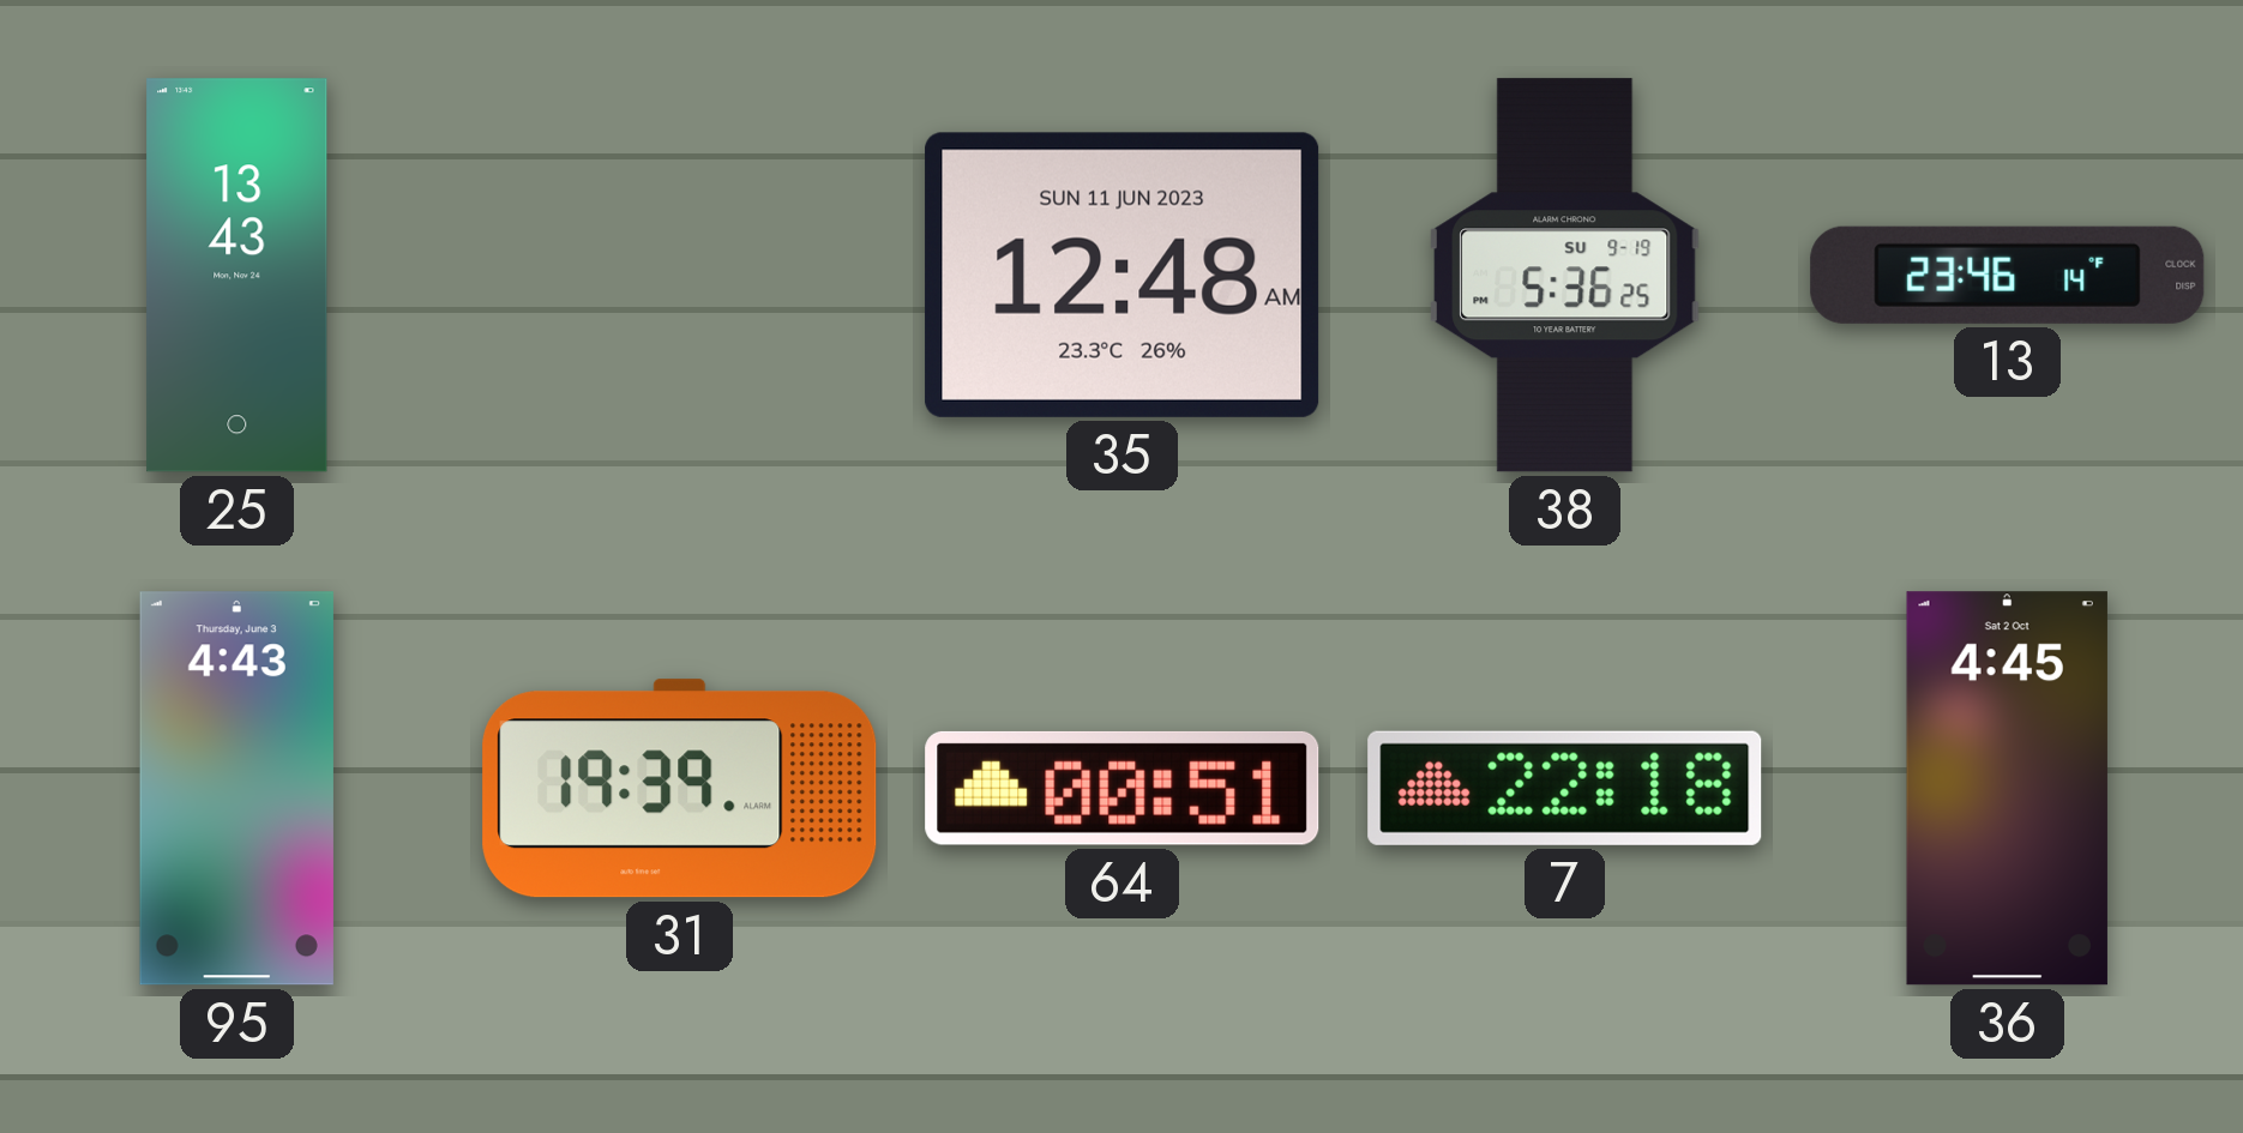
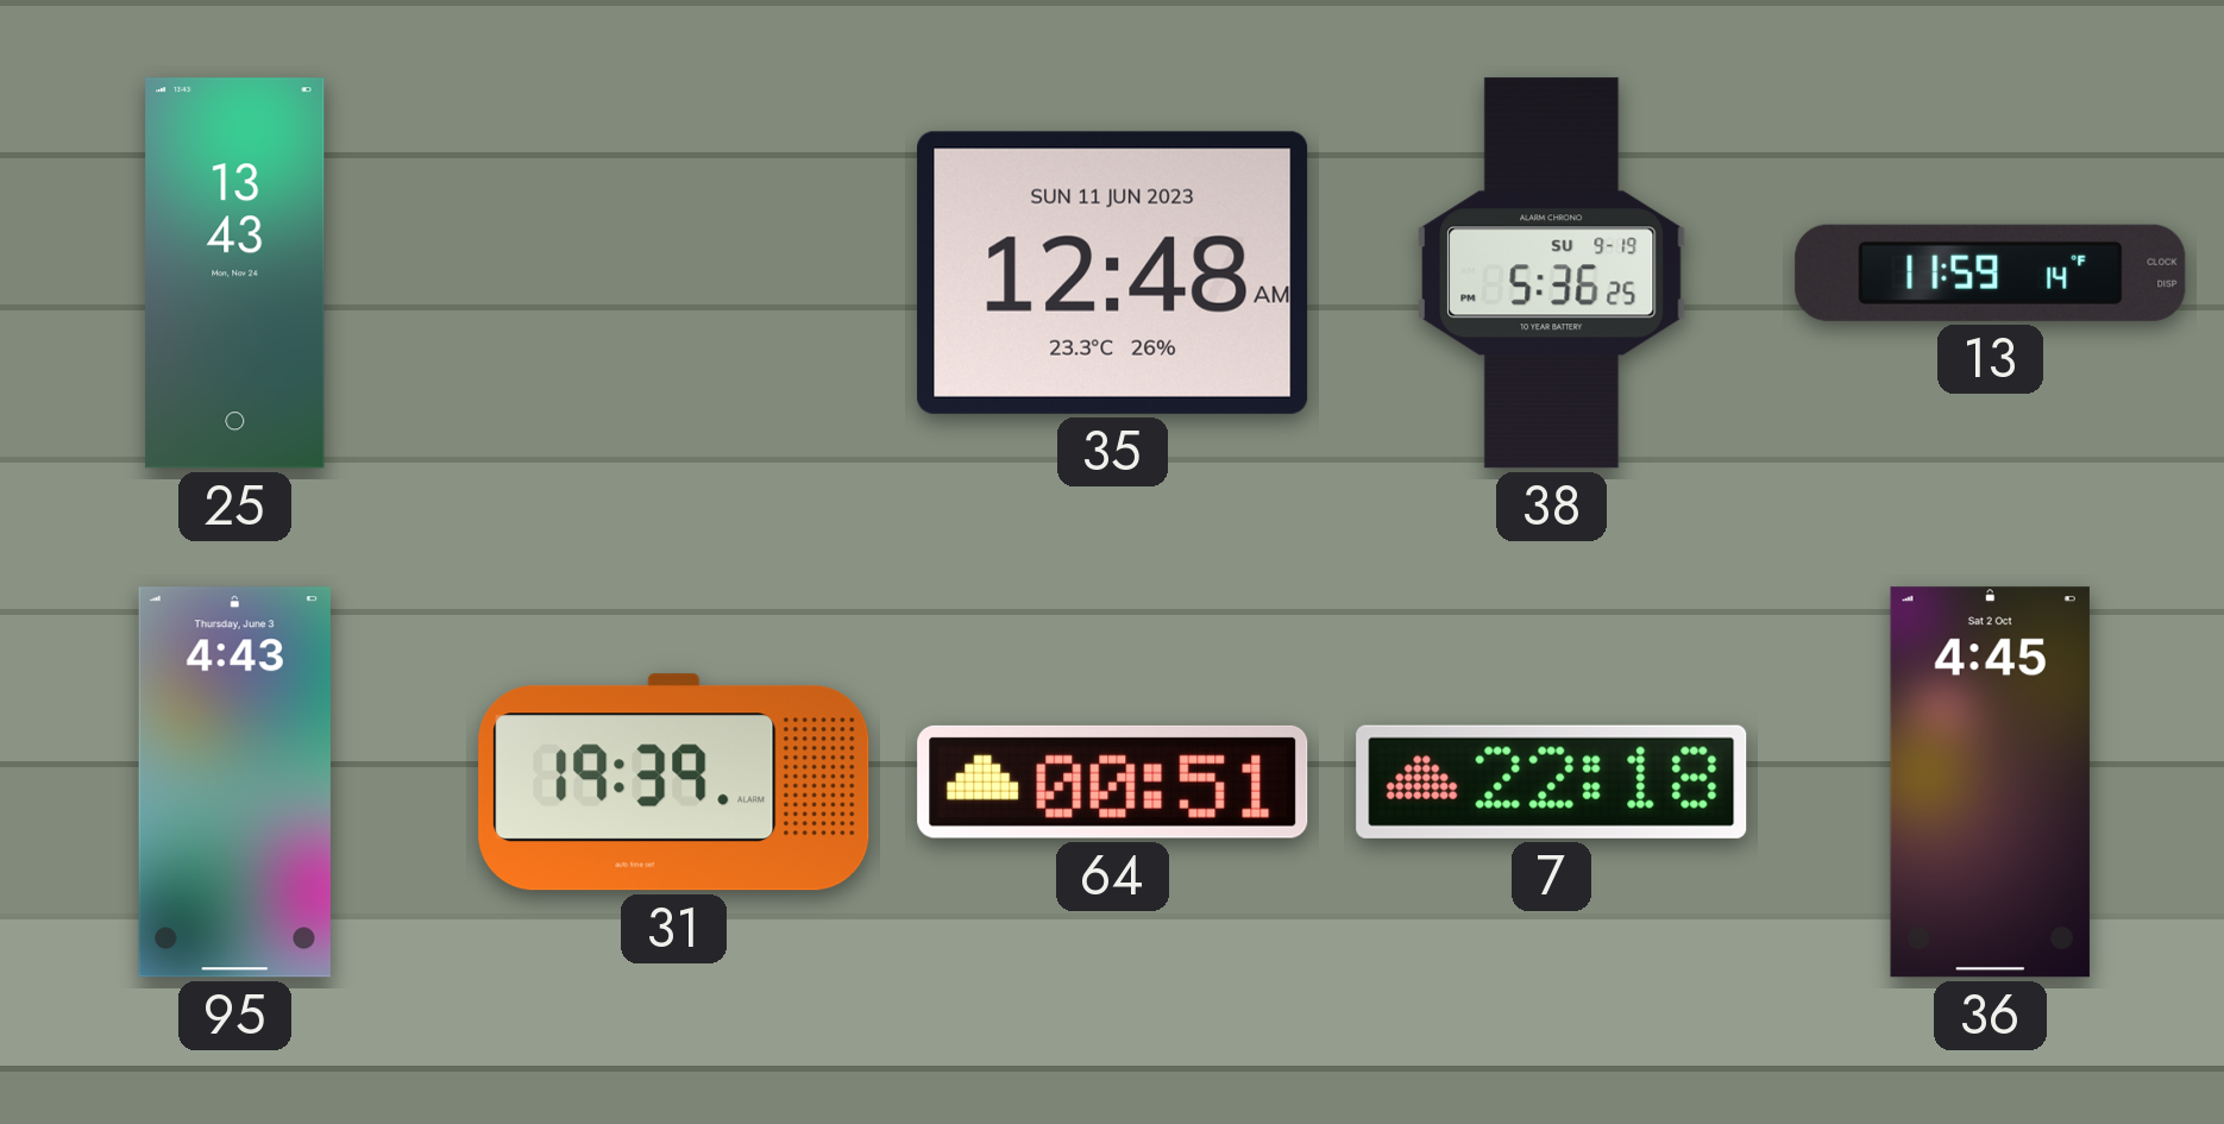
13: 23:46 -> 11:59 (1991, 272)
